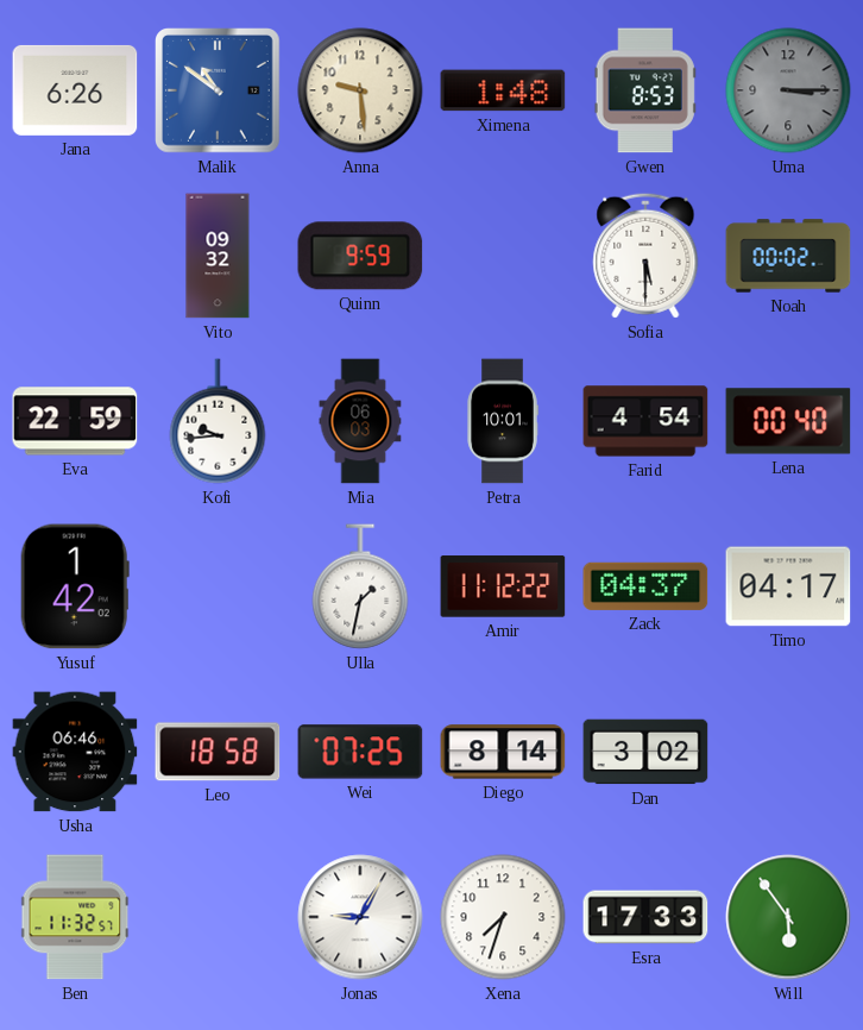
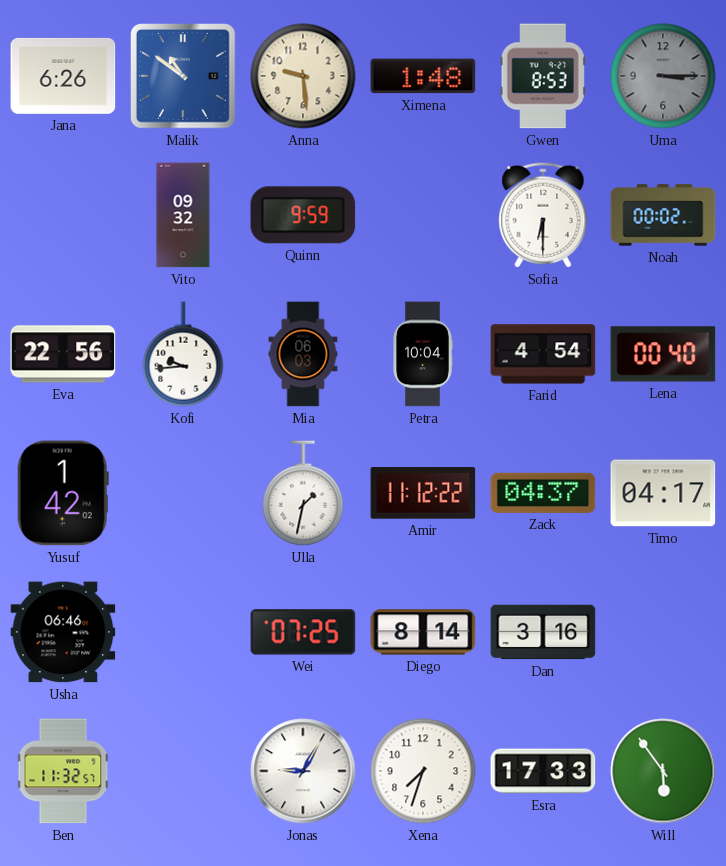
Sofia: 5:30 -> 6:30 (543, 215)
Eva: 22:59 -> 22:56 (63, 354)
Petra: 10:01 -> 10:04 (423, 354)
Leo: 18:58 -> none (218, 752)
Dan: 3:02 -> 3:16 (543, 632)
